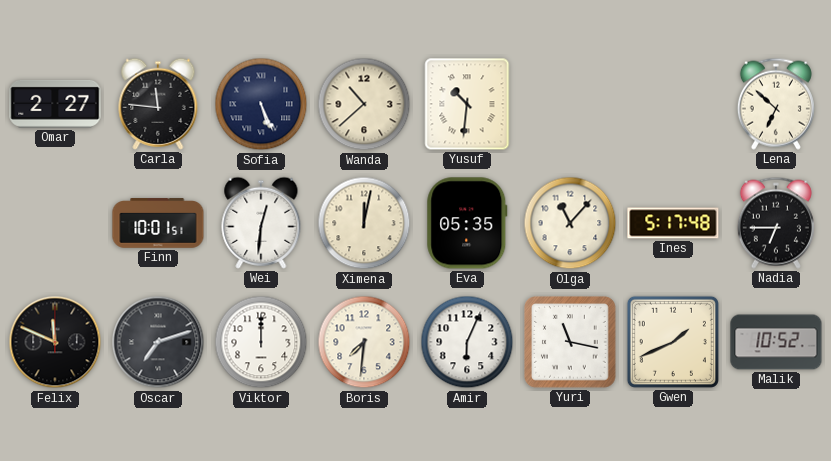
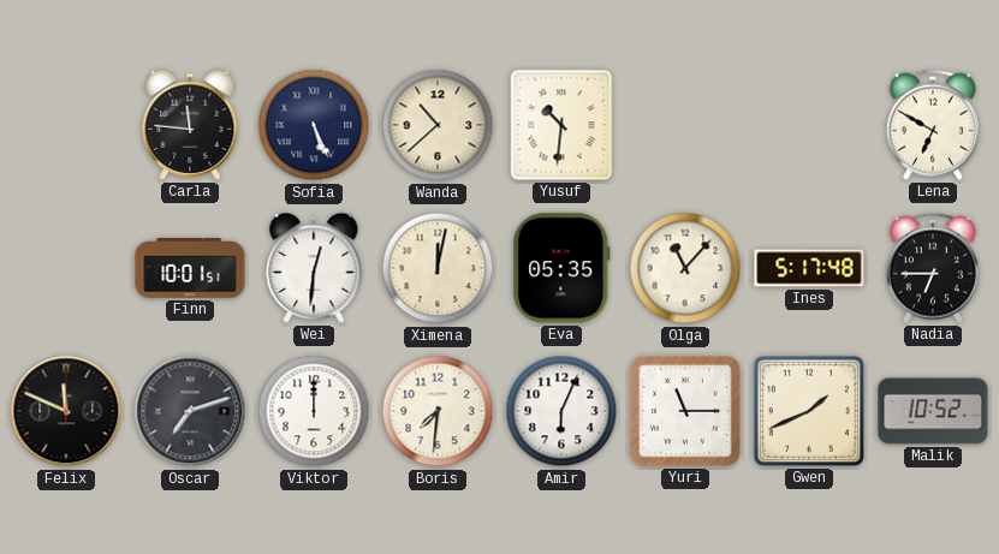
Omar: 2:27 -> none (55, 104)
Lena: 6:52 -> 6:50 (933, 125)
Yuri: 11:17 -> 11:15 (685, 411)
